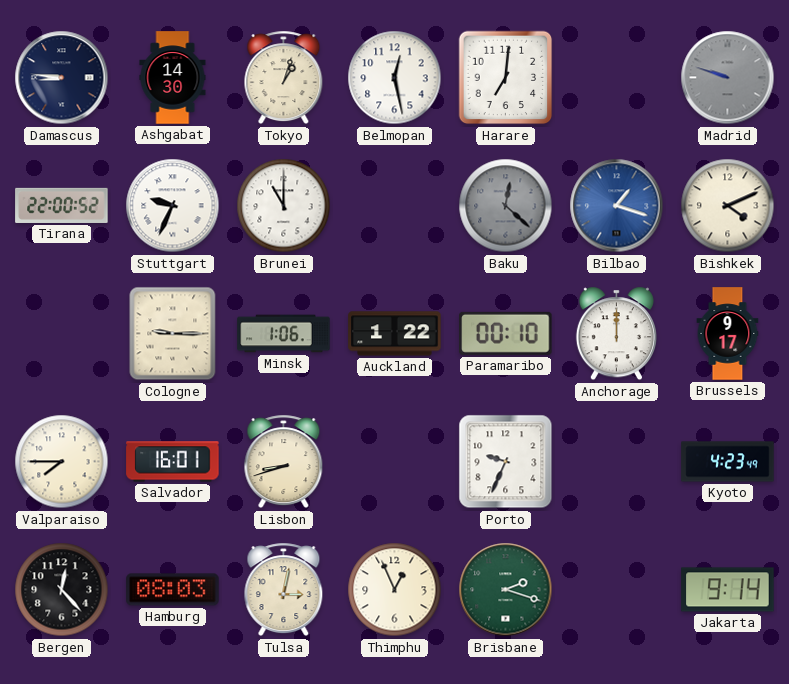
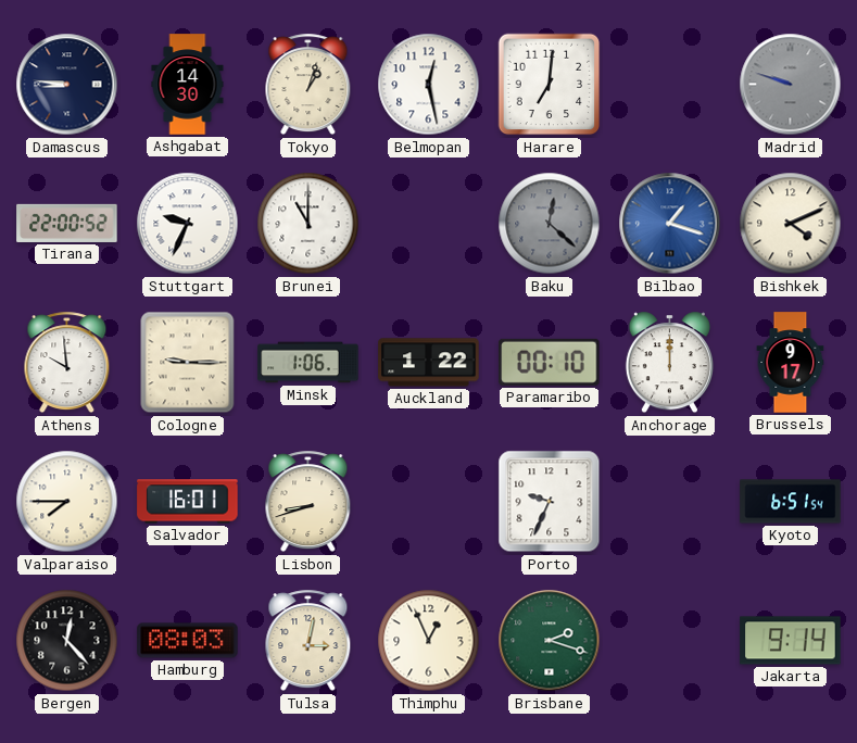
Athens: none -> 9:59 (67, 363)
Kyoto: 4:23 -> 6:51 (791, 502)
